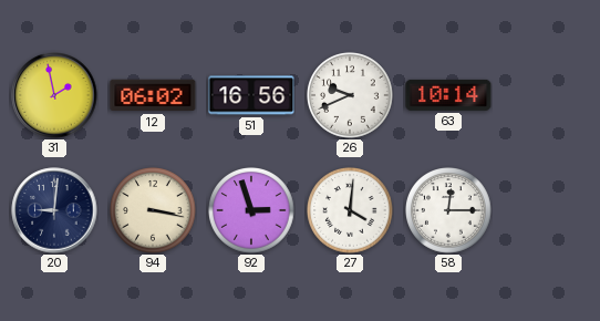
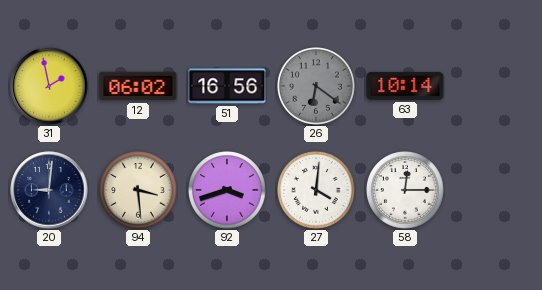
26: 9:41 -> 6:21 (316, 86)
26 dial: white -> grey (316, 86)
94: 3:17 -> 3:29 (138, 190)
92: 2:57 -> 3:42 (227, 190)
